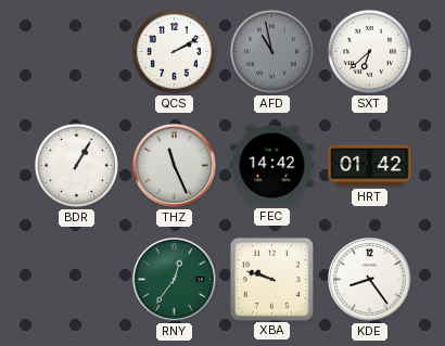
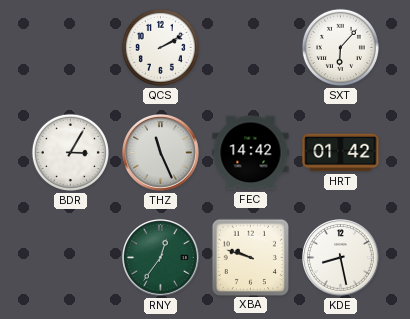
AFD: 10:58 -> none (271, 51)
SXT: 6:38 -> 6:07 (340, 47)
BDR: 1:05 -> 3:05 (70, 152)
KDE: 8:24 -> 8:28 (341, 258)
